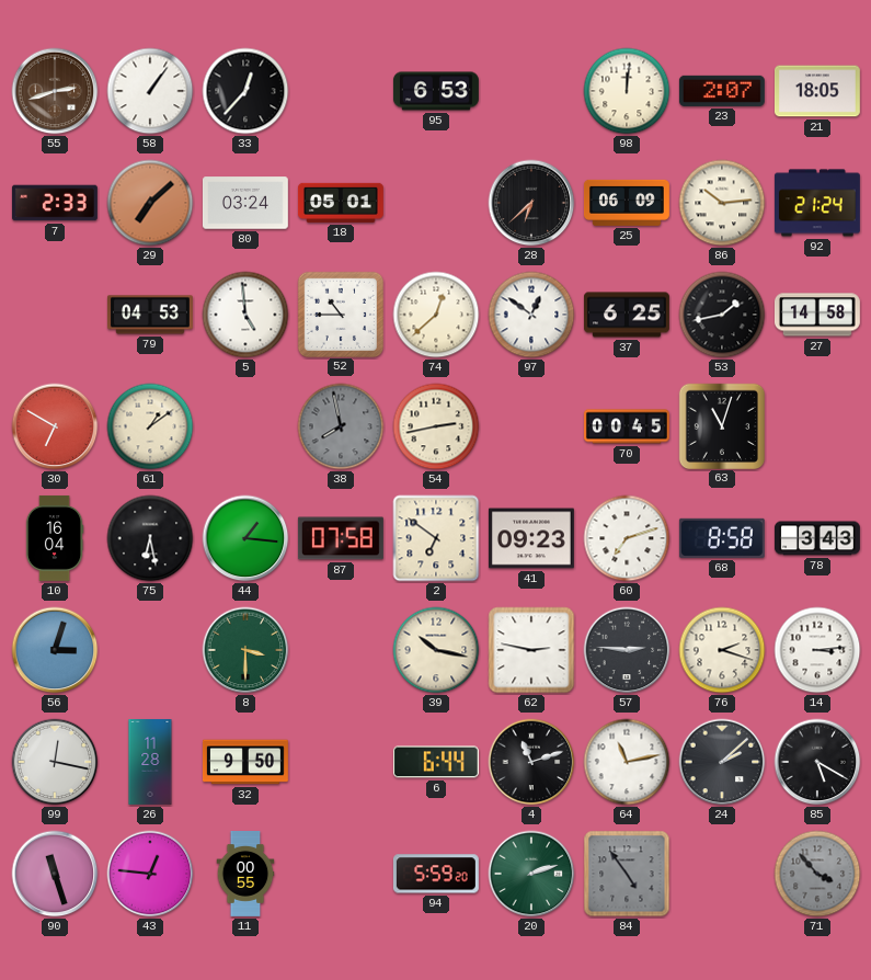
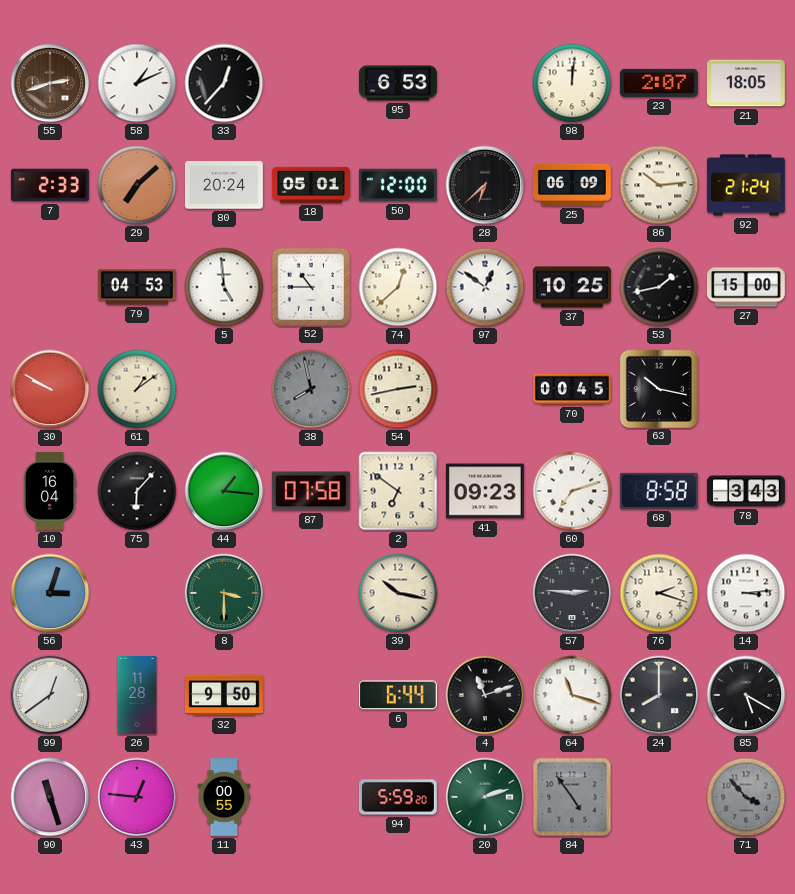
58: 1:06 -> 1:11 (137, 83)
80: 03:24 -> 20:24 (224, 185)
50: none -> 12:00 (398, 185)
37: 6:25 -> 10:25 (572, 287)
27: 14:58 -> 15:00 (746, 287)
30: 6:50 -> 9:50 (50, 389)
63: 11:03 -> 10:17 (658, 388)
75: 6:28 -> 6:07 (137, 491)
62: 2:47 -> none (531, 650)
99: 12:17 -> 12:39 (50, 695)
64: 11:13 -> 11:18 (572, 695)
24: 2:08 -> 8:00 (659, 695)
